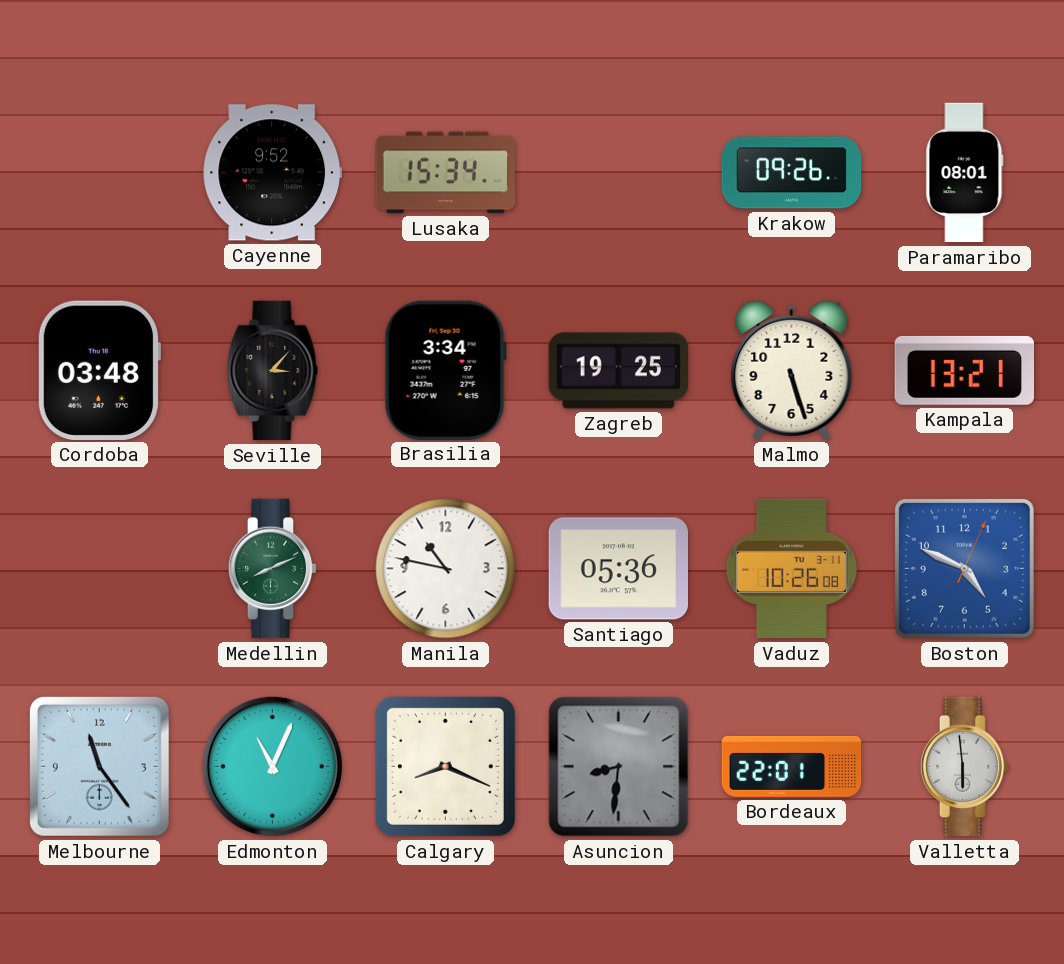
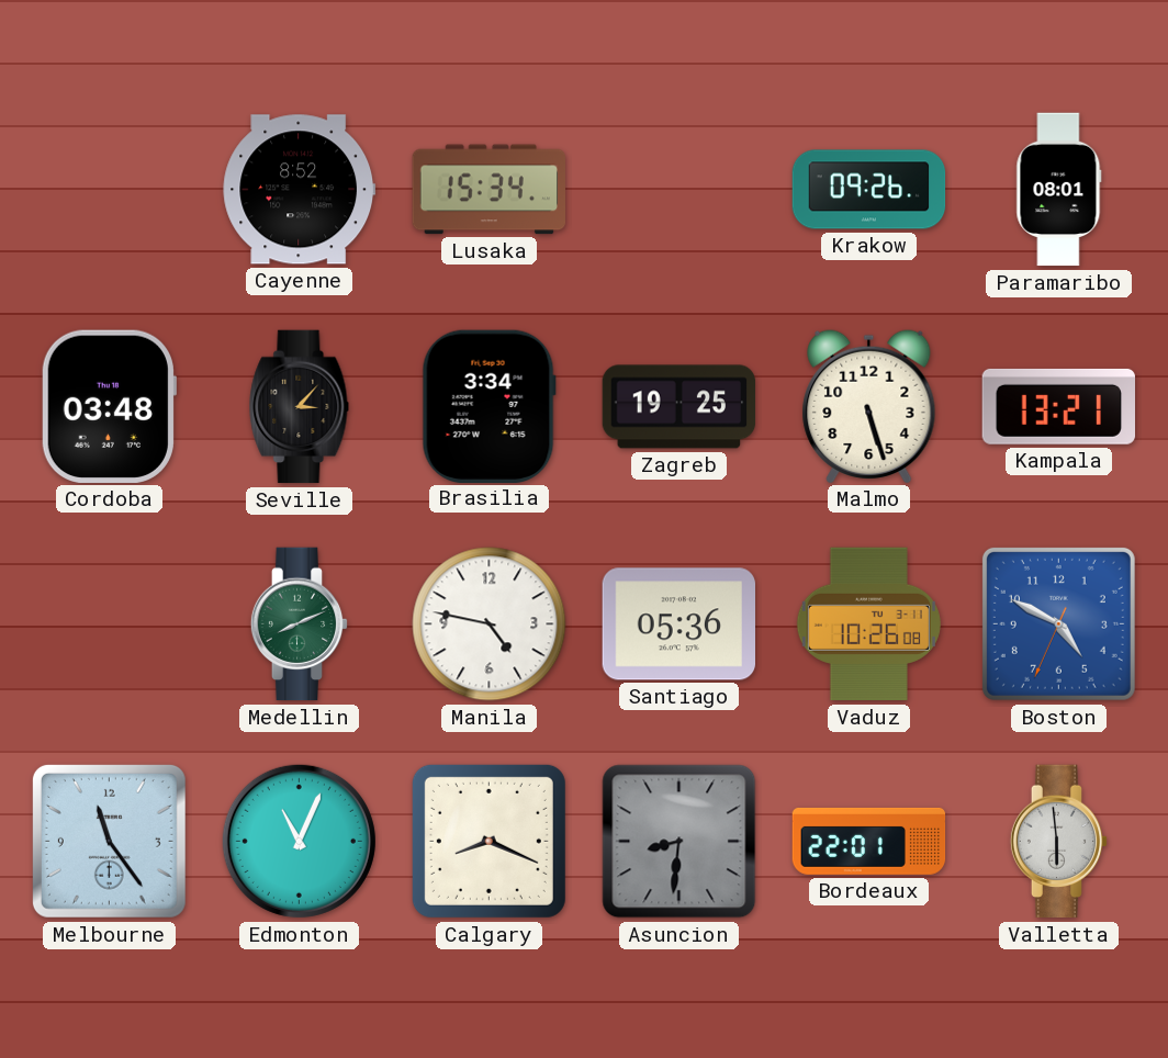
Cayenne: 9:52 -> 8:52 (300, 190)
Manila: 10:47 -> 4:47 (490, 624)
Boston: 4:49:04 -> 4:49:34 (1058, 623)
